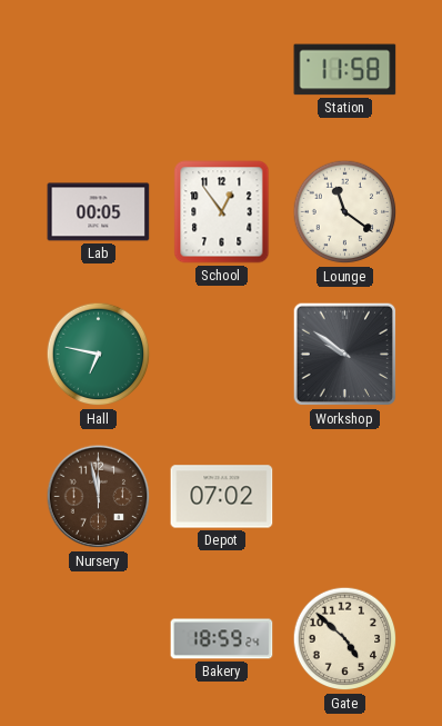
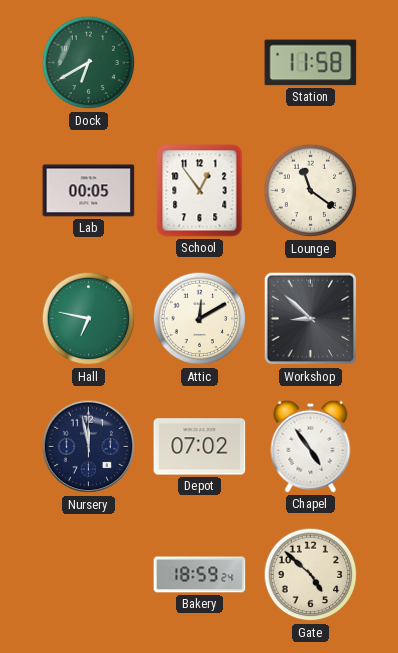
Dock: none -> 6:40 (89, 63)
Attic: none -> 12:10 (200, 319)
Workshop: 9:51 -> 8:52 (311, 319)
Nursery dial: brown -> navy (89, 447)
Chapel: none -> 4:54 (311, 446)
